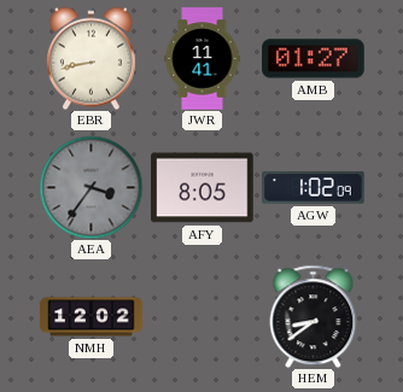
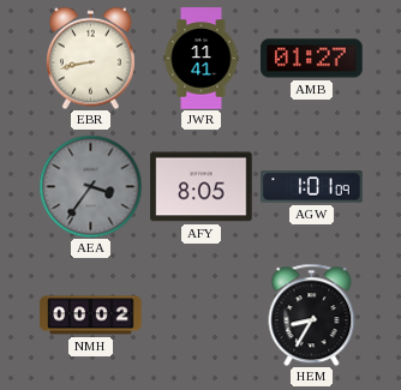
AGW: 1:02 -> 1:01 (312, 187)
NMH: 12:02 -> 00:02 (91, 316)
HEM: 8:39 -> 8:35 (312, 314)
